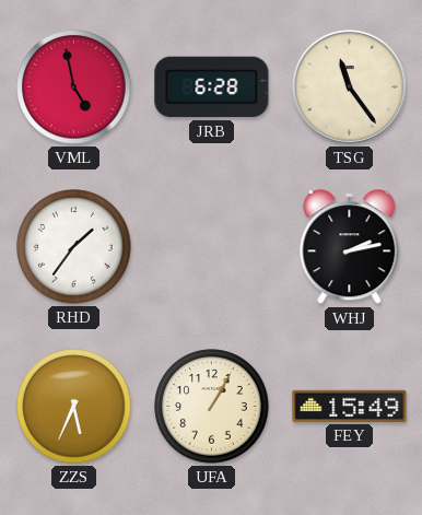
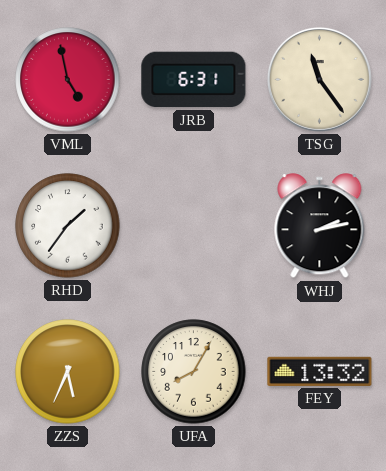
JRB: 6:28 -> 6:31 (194, 80)
UFA: 1:05 -> 8:05 (194, 372)
FEY: 15:49 -> 13:32 (320, 371)
